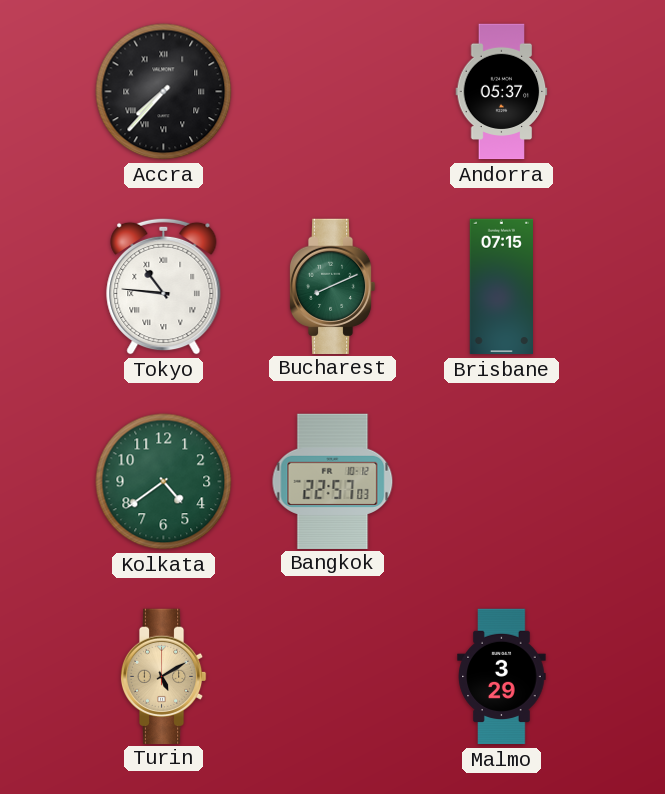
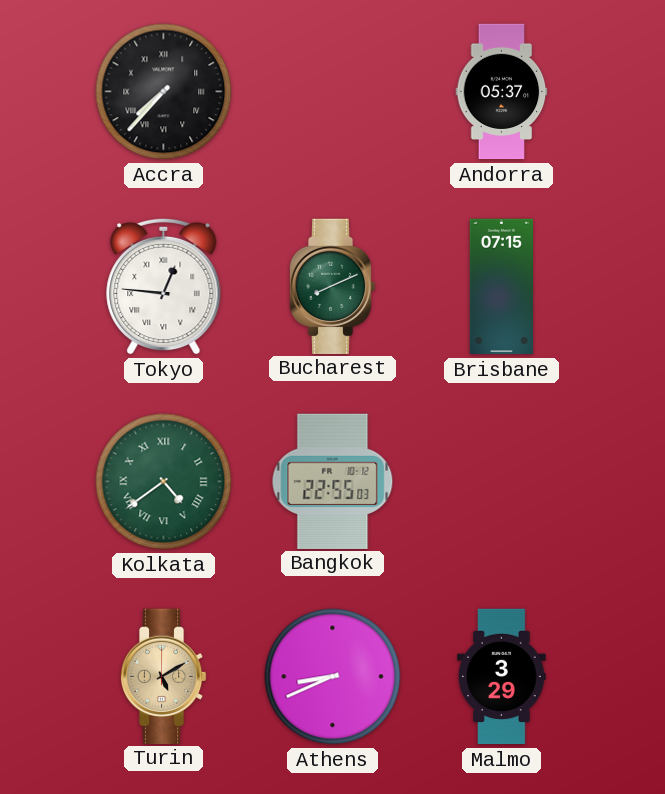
Tokyo: 10:46 -> 12:46 (164, 286)
Kolkata numerals: Arabic -> Roman (164, 482)
Bangkok: 22:57 -> 22:55 (333, 481)
Athens: none -> 8:41 (333, 677)
